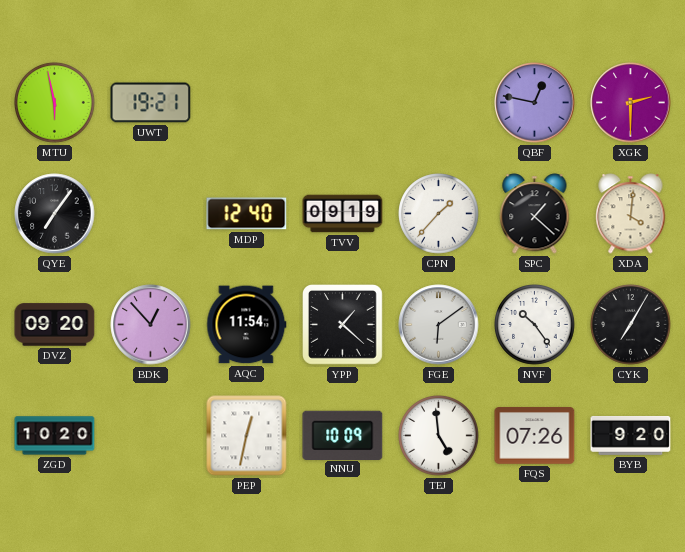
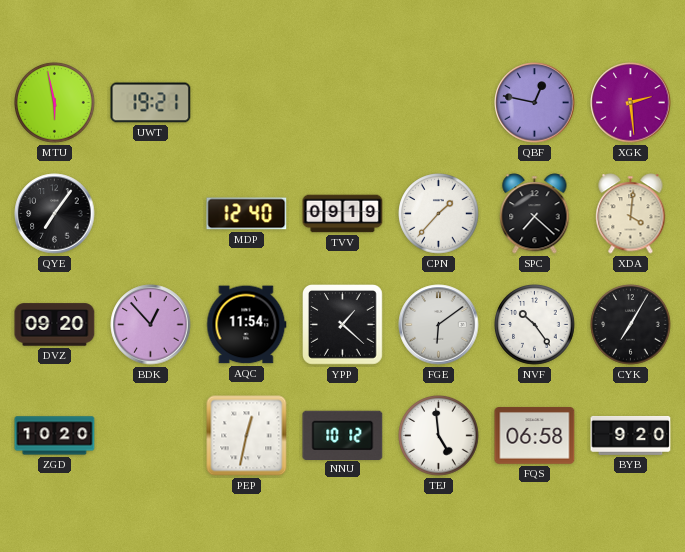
XGK: 2:30 -> 2:29 (631, 103)
SPC: 1:22 -> 7:22 (535, 214)
NNU: 10:09 -> 10:12 (343, 435)
FQS: 07:26 -> 06:58 (535, 436)
